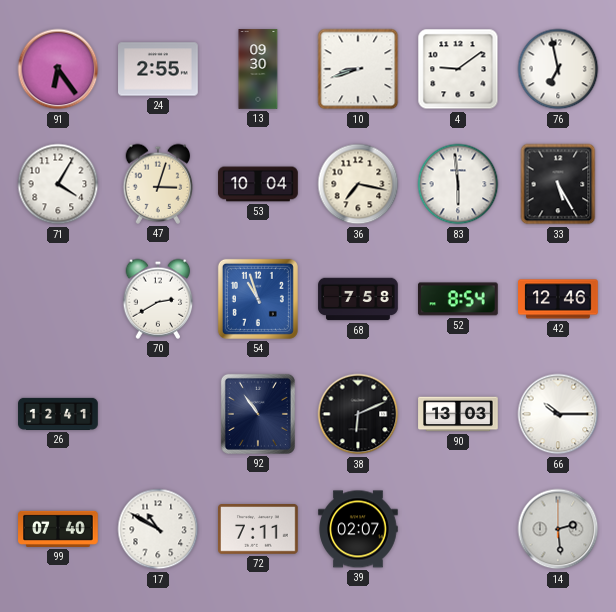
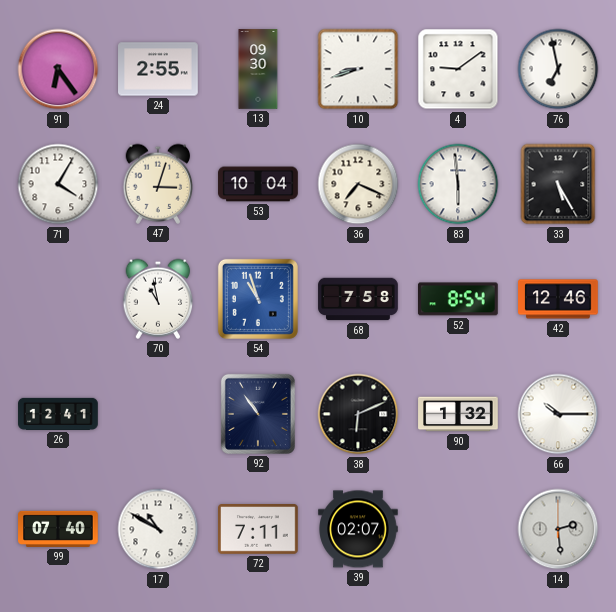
36: 7:17 -> 7:19 (358, 184)
70: 2:40 -> 10:58 (158, 299)
90: 13:03 -> 1:32 (458, 414)
